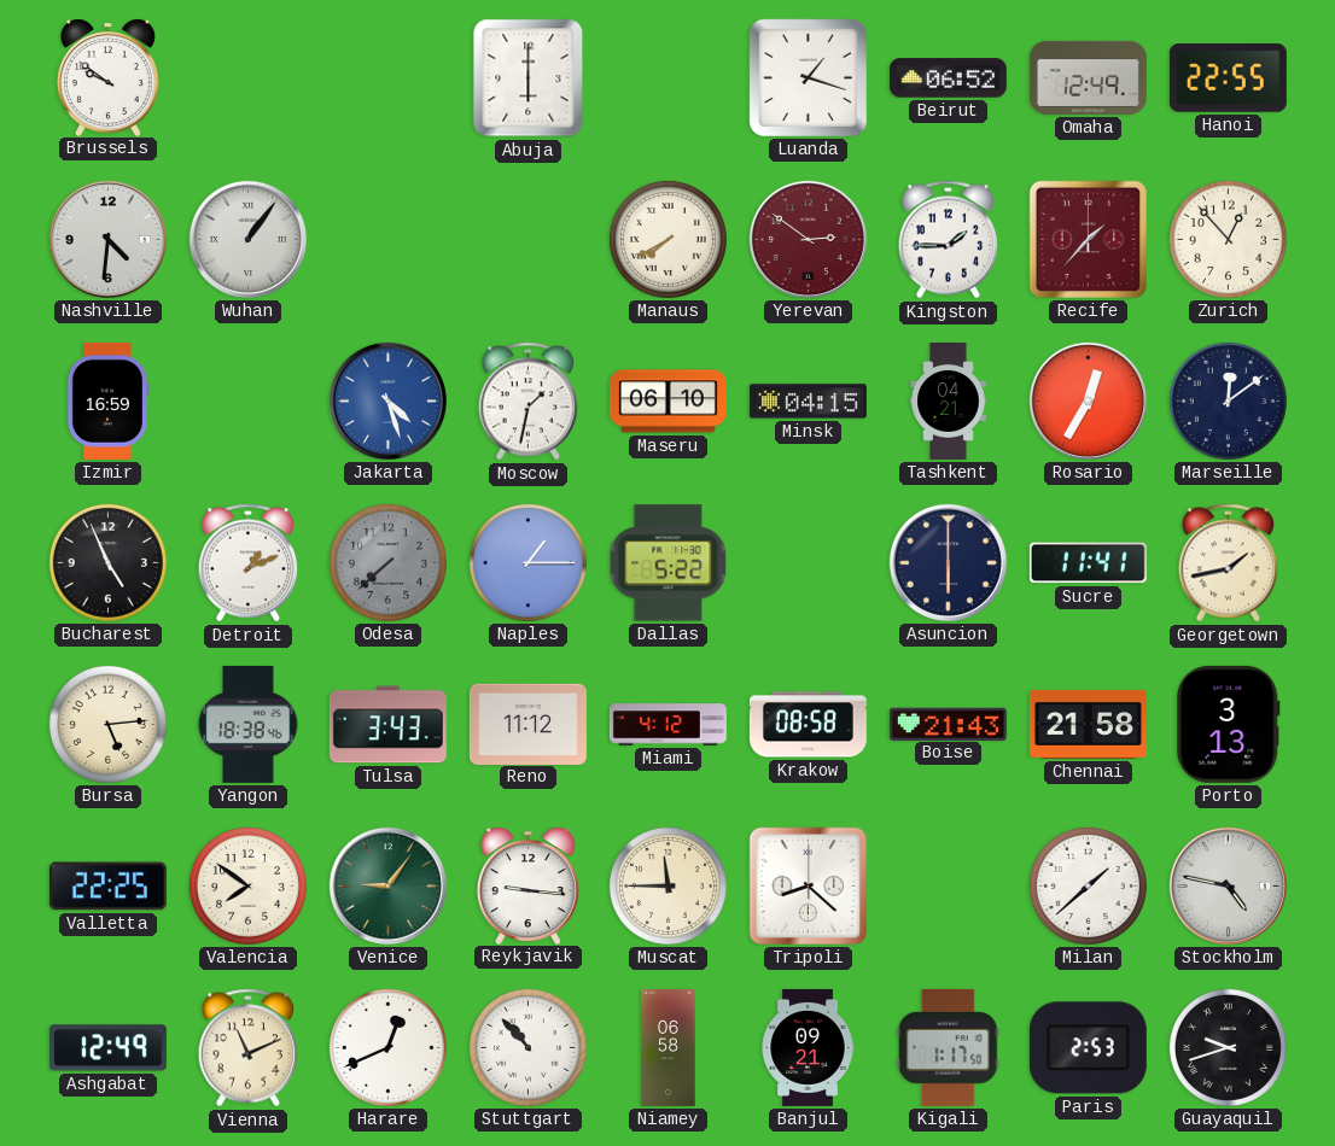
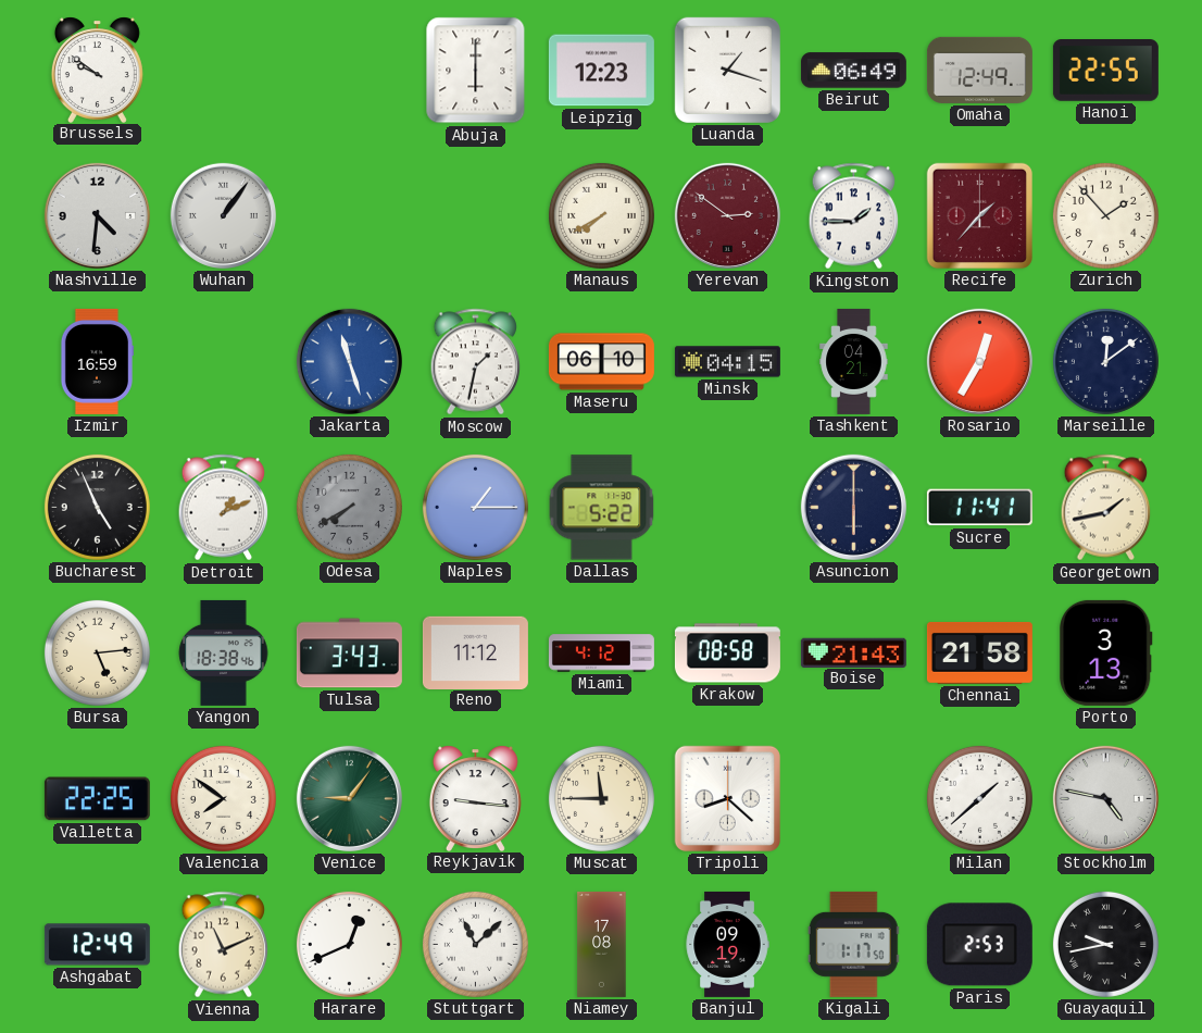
Leipzig: none -> 12:23 (601, 71)
Beirut: 06:52 -> 06:49 (853, 71)
Zurich: 12:53 -> 1:53 (1105, 215)
Jakarta: 4:27 -> 11:27 (349, 361)
Odesa: 7:38 -> 7:40 (349, 507)
Stuttgart: 10:53 -> 11:08 (475, 944)
Niamey: 06:58 -> 17:08 (602, 944)
Banjul: 09:21 -> 09:19 (727, 944)
Guayaquil: 9:42 -> 9:43 (1105, 944)
